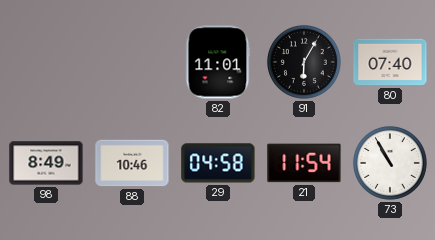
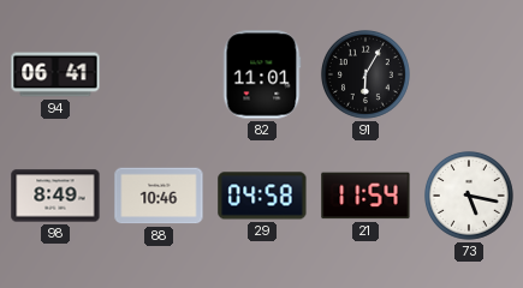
94: none -> 06:41 (55, 74)
80: 07:40 -> none (390, 62)
73: 10:55 -> 5:17 (469, 196)
